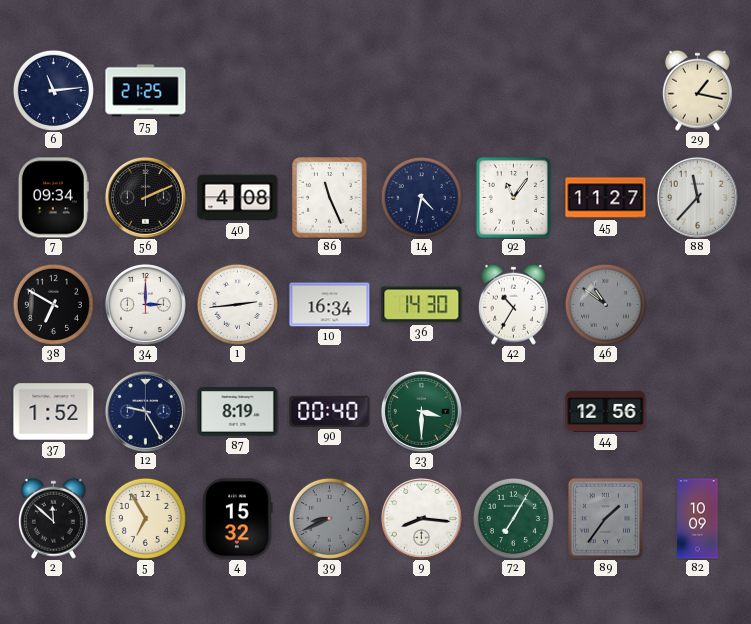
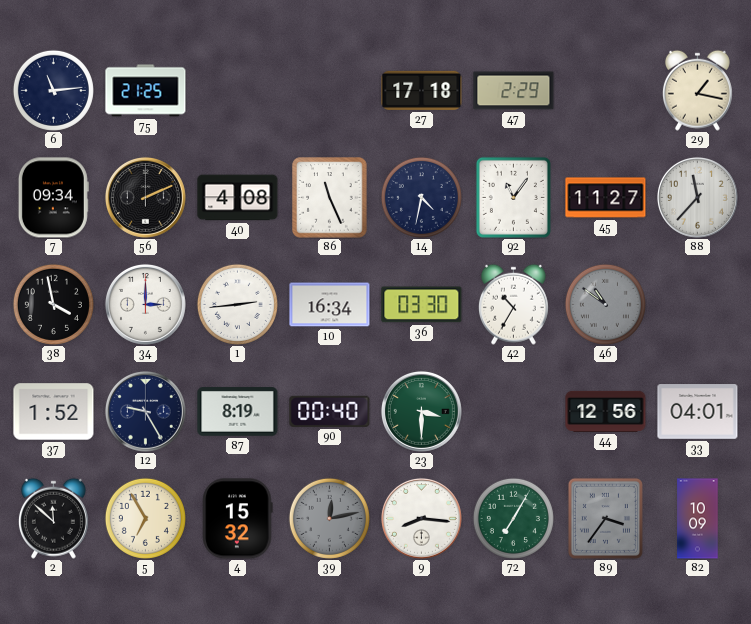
27: none -> 17:18 (422, 90)
47: none -> 2:29 (514, 91)
38: 6:50 -> 3:58 (53, 304)
36: 14:30 -> 03:30 (422, 305)
33: none -> 04:01 (698, 412)
39: 8:41 -> 12:13 (329, 518)
89: 1:36 -> 3:36 (605, 518)
